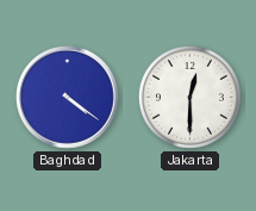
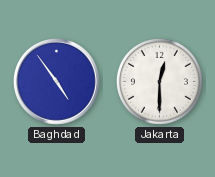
Baghdad: 4:21 -> 4:54 (56, 81)
